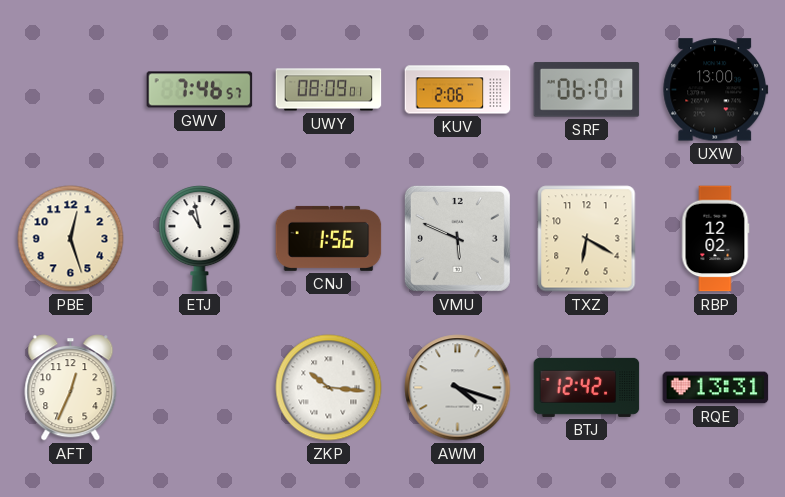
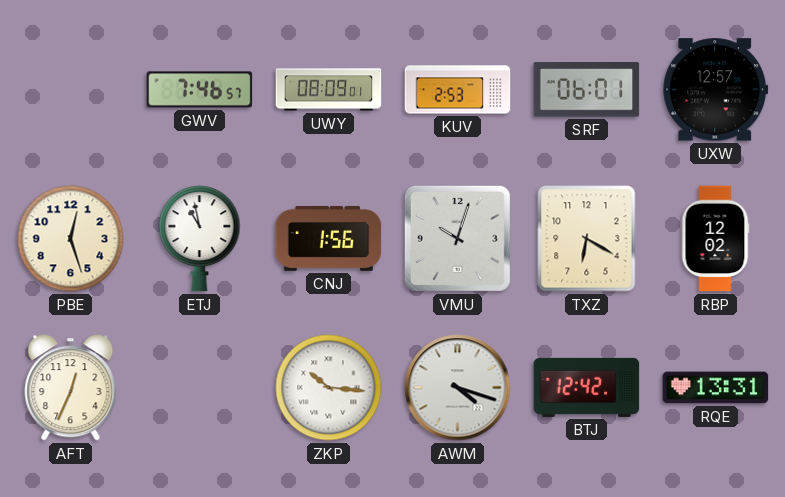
KUV: 2:06 -> 2:53 (458, 90)
UXW: 13:00 -> 12:57 (716, 90)
VMU: 5:49 -> 10:03 (457, 238)
